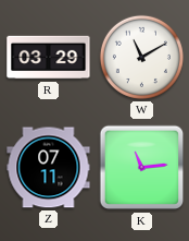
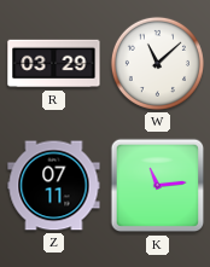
W: 11:10 -> 11:08 (157, 63)
